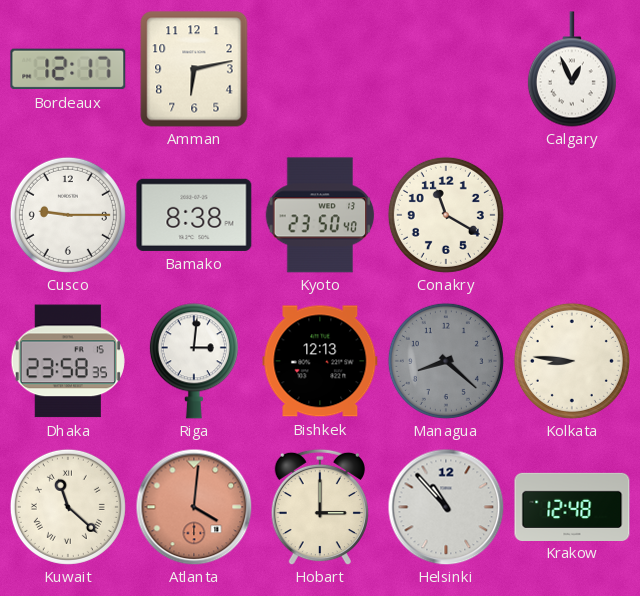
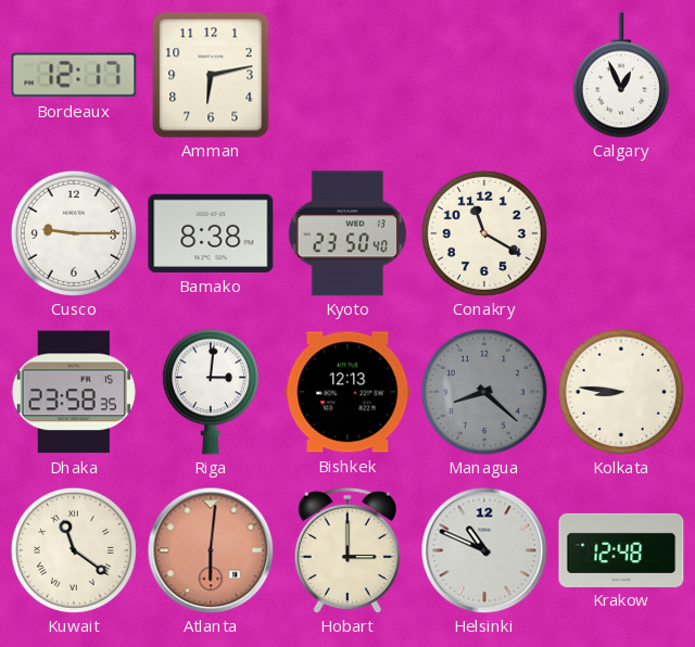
Kuwait: 11:22 -> 11:21 (74, 550)
Atlanta: 4:01 -> 6:01 (211, 550)
Helsinki: 10:53 -> 10:49 (484, 550)
